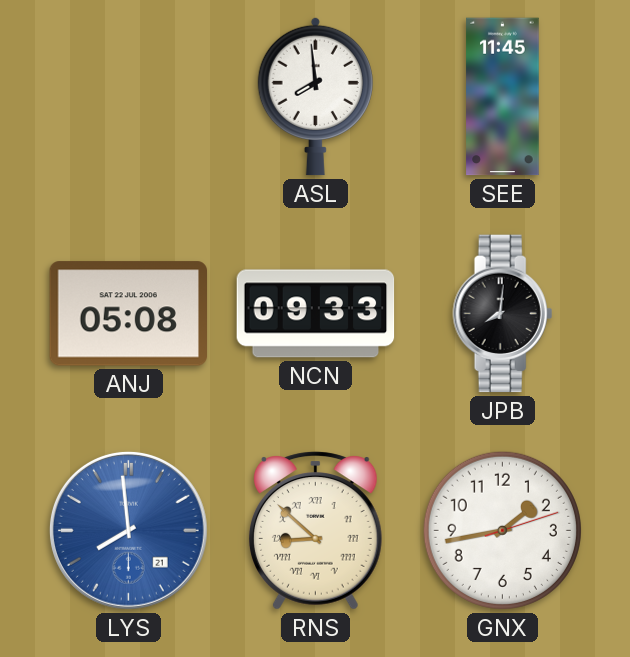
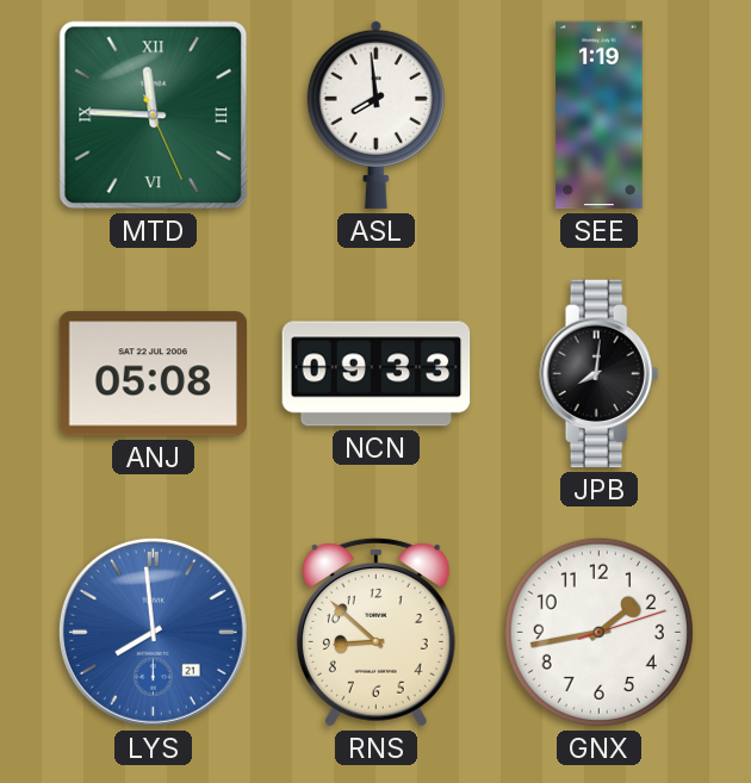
MTD: none -> 11:45 (154, 116)
SEE: 11:45 -> 1:19 (600, 116)
RNS numerals: Roman -> Arabic (375, 633)
